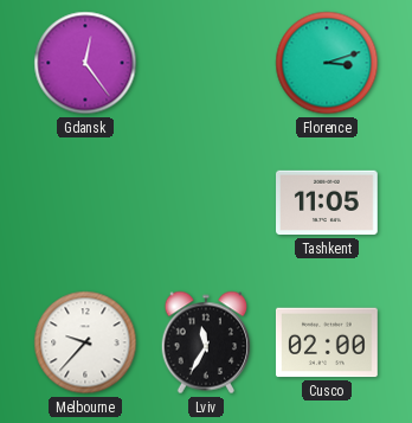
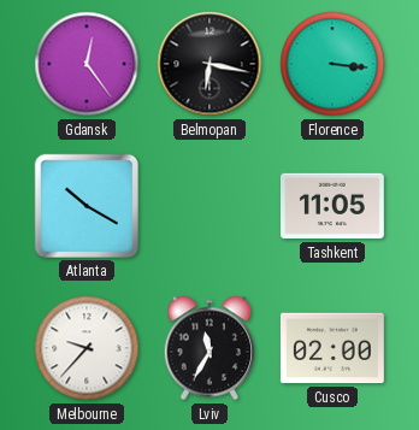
Belmopan: none -> 6:17 (209, 64)
Florence: 3:12 -> 3:16 (332, 64)
Atlanta: none -> 10:20 (87, 206)
